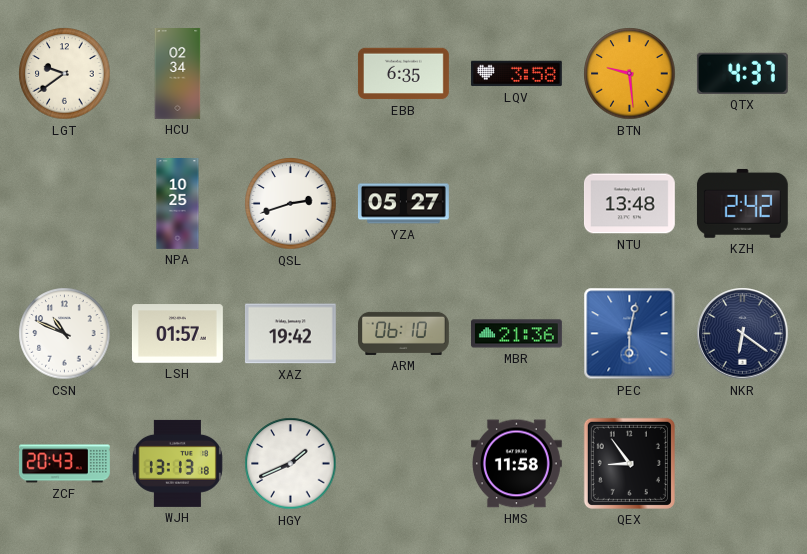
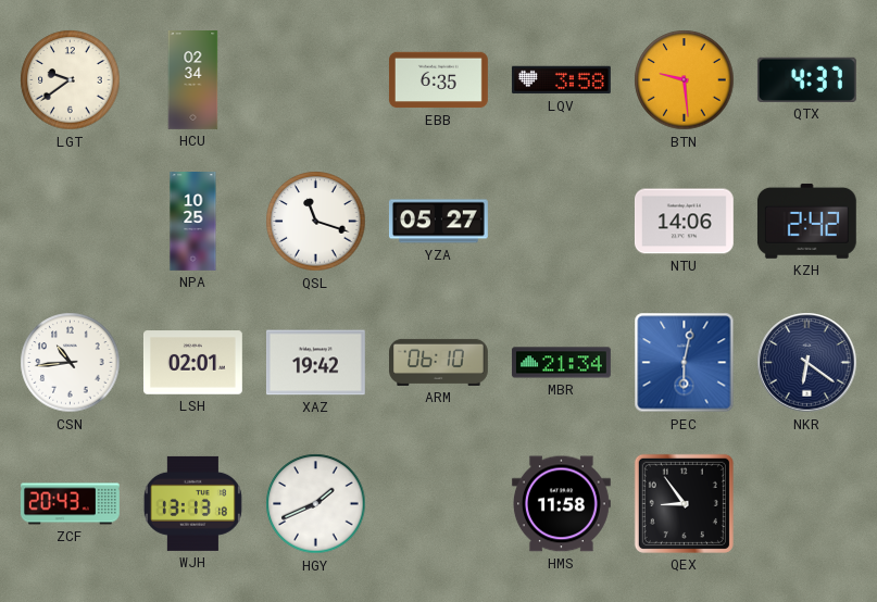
QSL: 2:42 -> 11:18 (316, 222)
NTU: 13:48 -> 14:06 (684, 222)
CSN: 10:49 -> 10:44 (71, 363)
LSH: 01:57 -> 02:01 (192, 363)
MBR: 21:36 -> 21:34 (561, 363)
